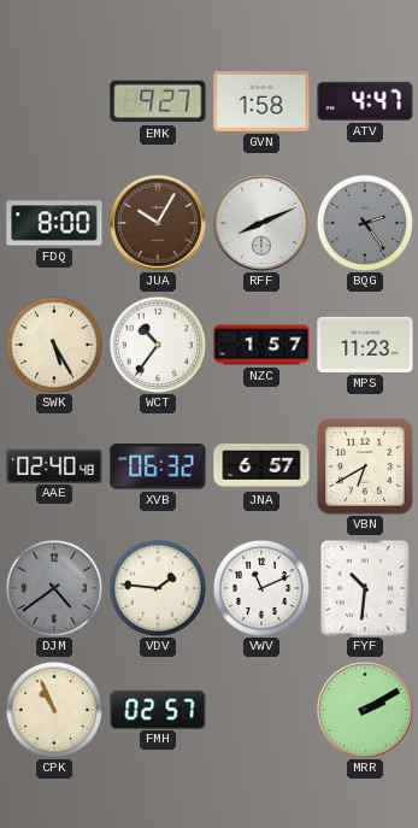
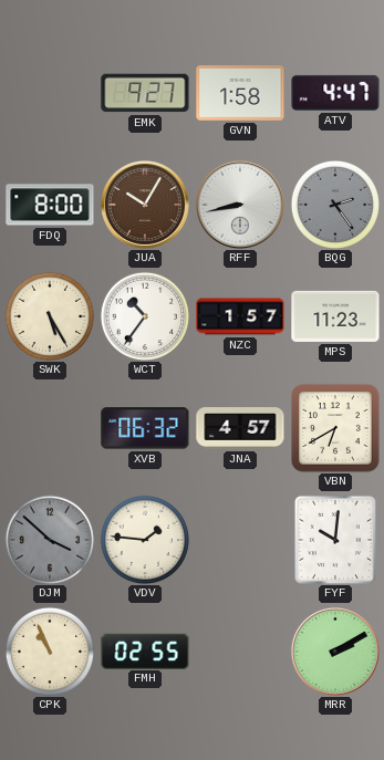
RFF: 8:11 -> 8:43 (240, 205)
AAE: 02:40 -> none (54, 465)
JNA: 6:57 -> 4:57 (240, 429)
DJM: 4:39 -> 3:52 (49, 539)
VWV: 11:11 -> none (260, 587)
FYF: 10:31 -> 10:01 (335, 540)
FMH: 02:57 -> 02:55 (145, 650)
